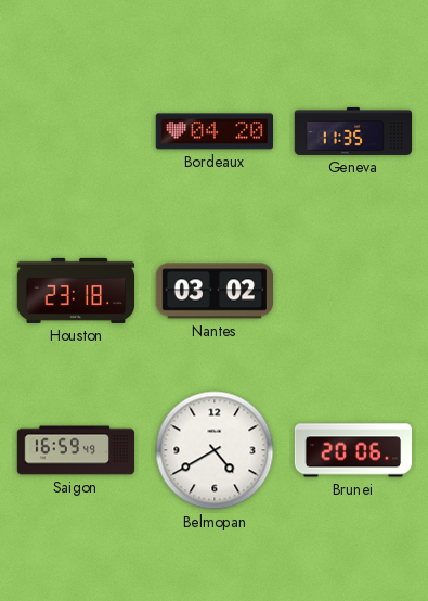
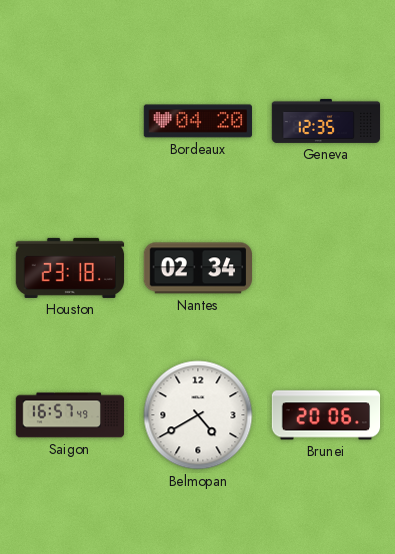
Geneva: 11:35 -> 12:35 (326, 121)
Nantes: 03:02 -> 02:34 (198, 268)
Saigon: 16:59 -> 16:57 (70, 415)
